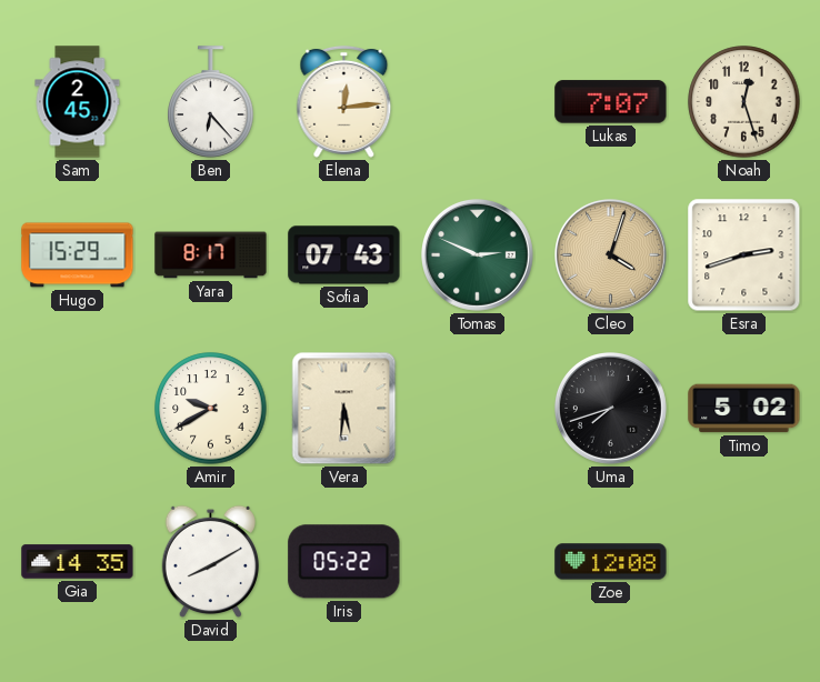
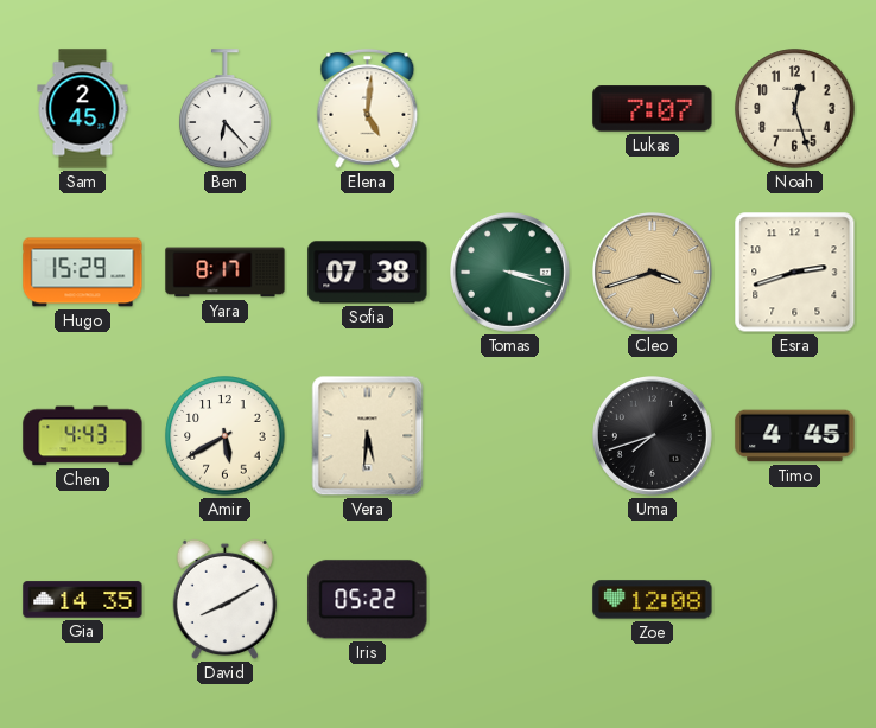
Elena: 12:14 -> 5:01 (368, 108)
Sofia: 07:43 -> 07:38 (368, 273)
Tomas: 2:49 -> 3:18 (510, 273)
Cleo: 4:03 -> 3:42 (653, 273)
Chen: none -> 4:43 (83, 436)
Amir: 9:40 -> 5:40 (226, 436)
Timo: 5:02 -> 4:45 (795, 436)
